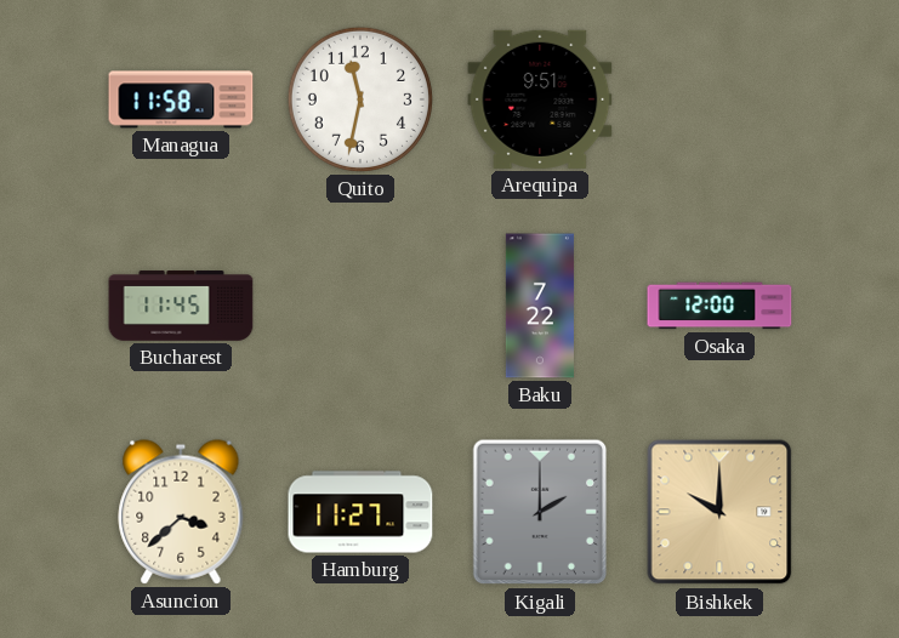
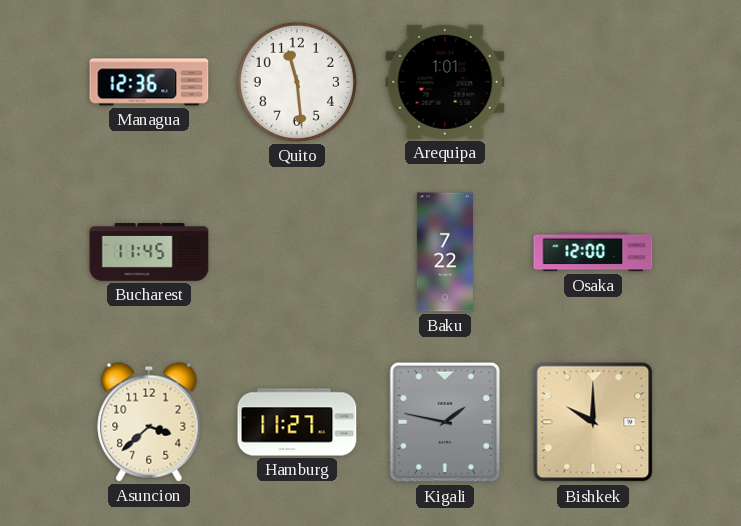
Managua: 11:58 -> 12:36 (149, 82)
Quito: 11:32 -> 11:29 (297, 82)
Arequipa: 9:51 -> 1:01 (445, 82)
Kigali: 2:00 -> 1:47 (445, 422)
